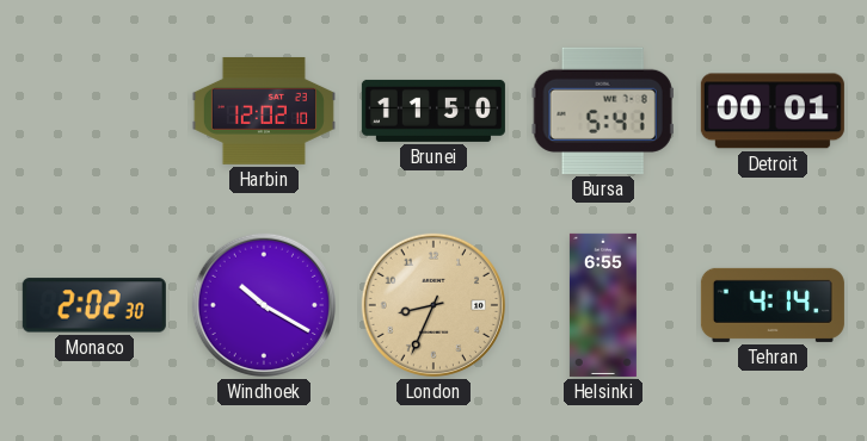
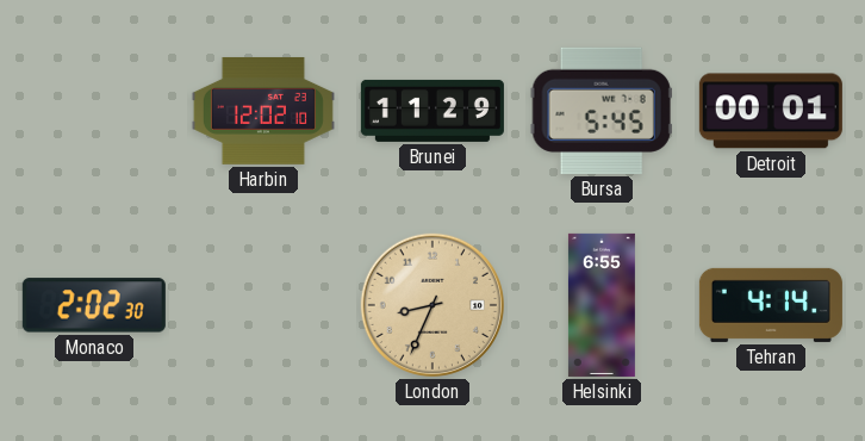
Brunei: 11:50 -> 11:29 (432, 111)
Bursa: 5:41 -> 5:45 (602, 111)
Windhoek: 10:20 -> none (264, 305)
